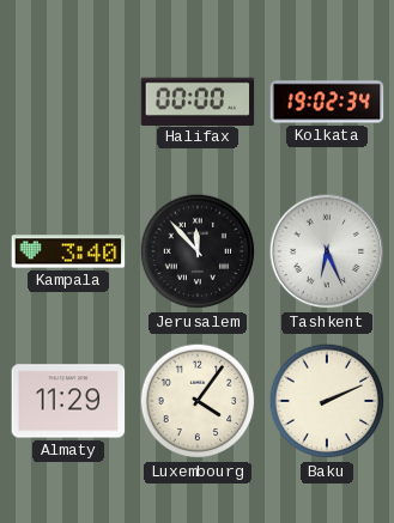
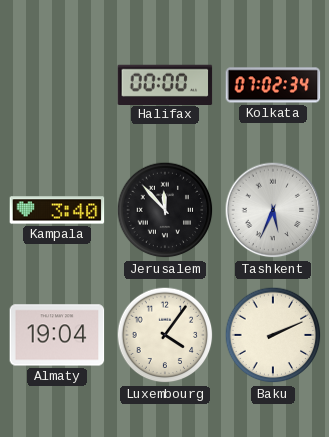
Kolkata: 19:02 -> 07:02 (273, 85)
Tashkent: 6:26 -> 5:34 (273, 210)
Almaty: 11:29 -> 19:04 (57, 335)
